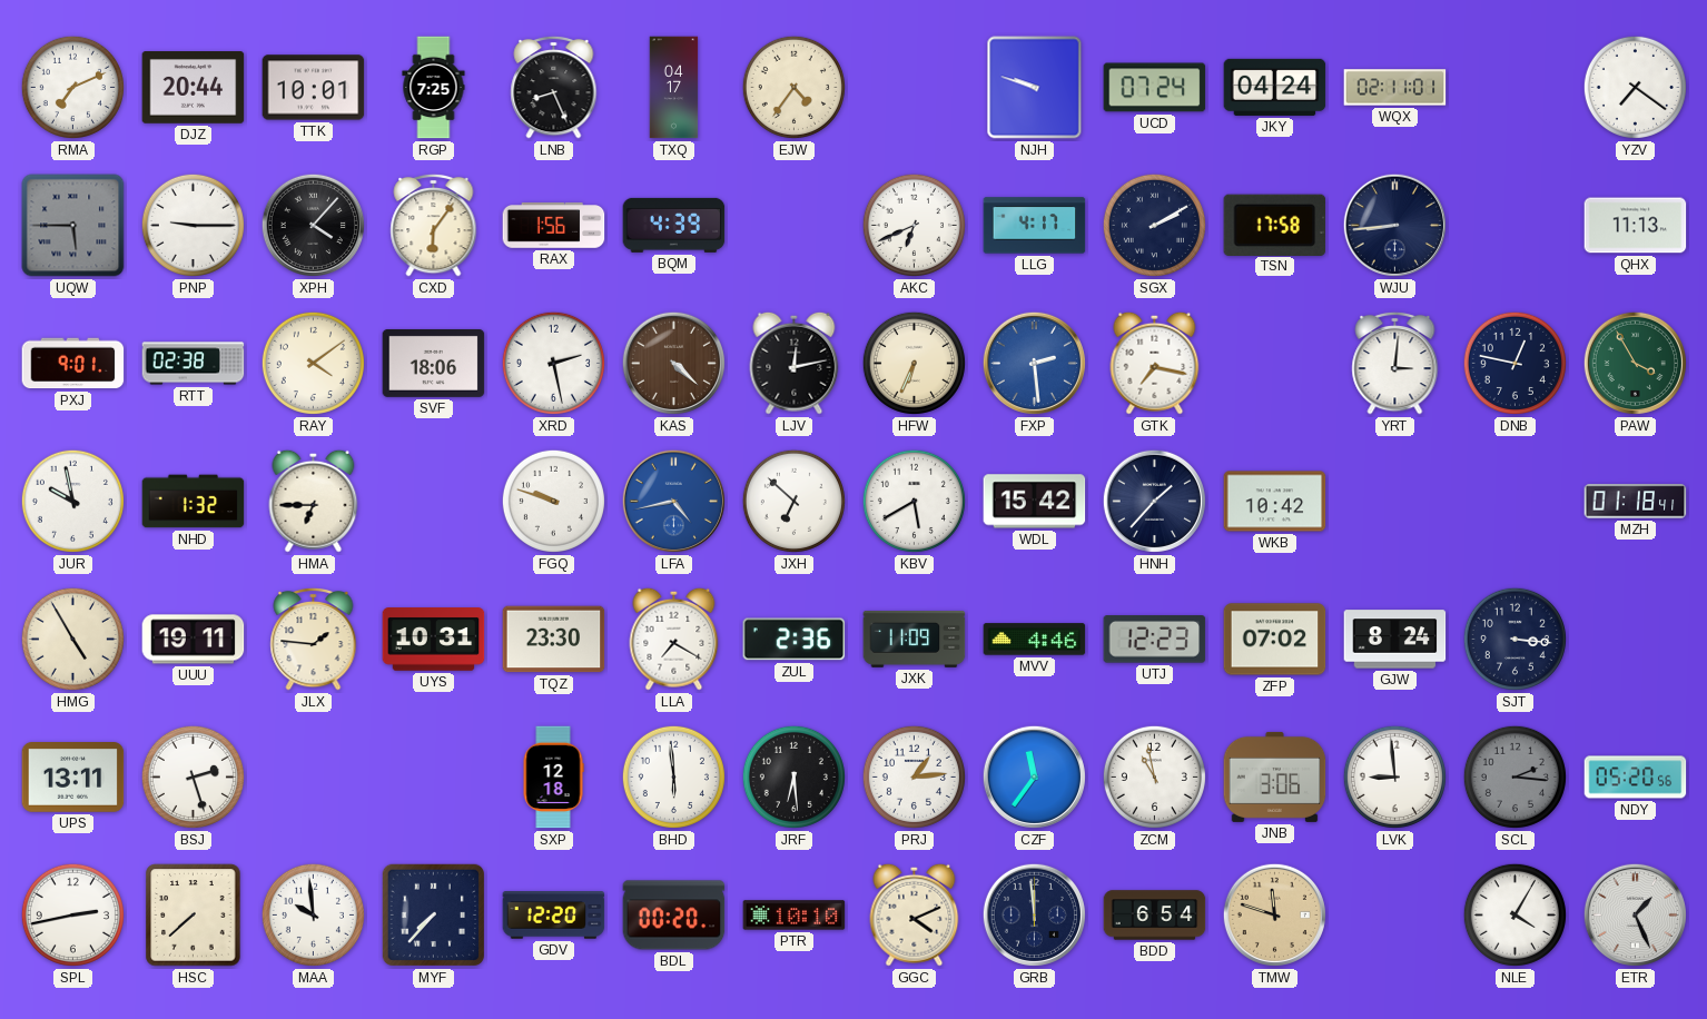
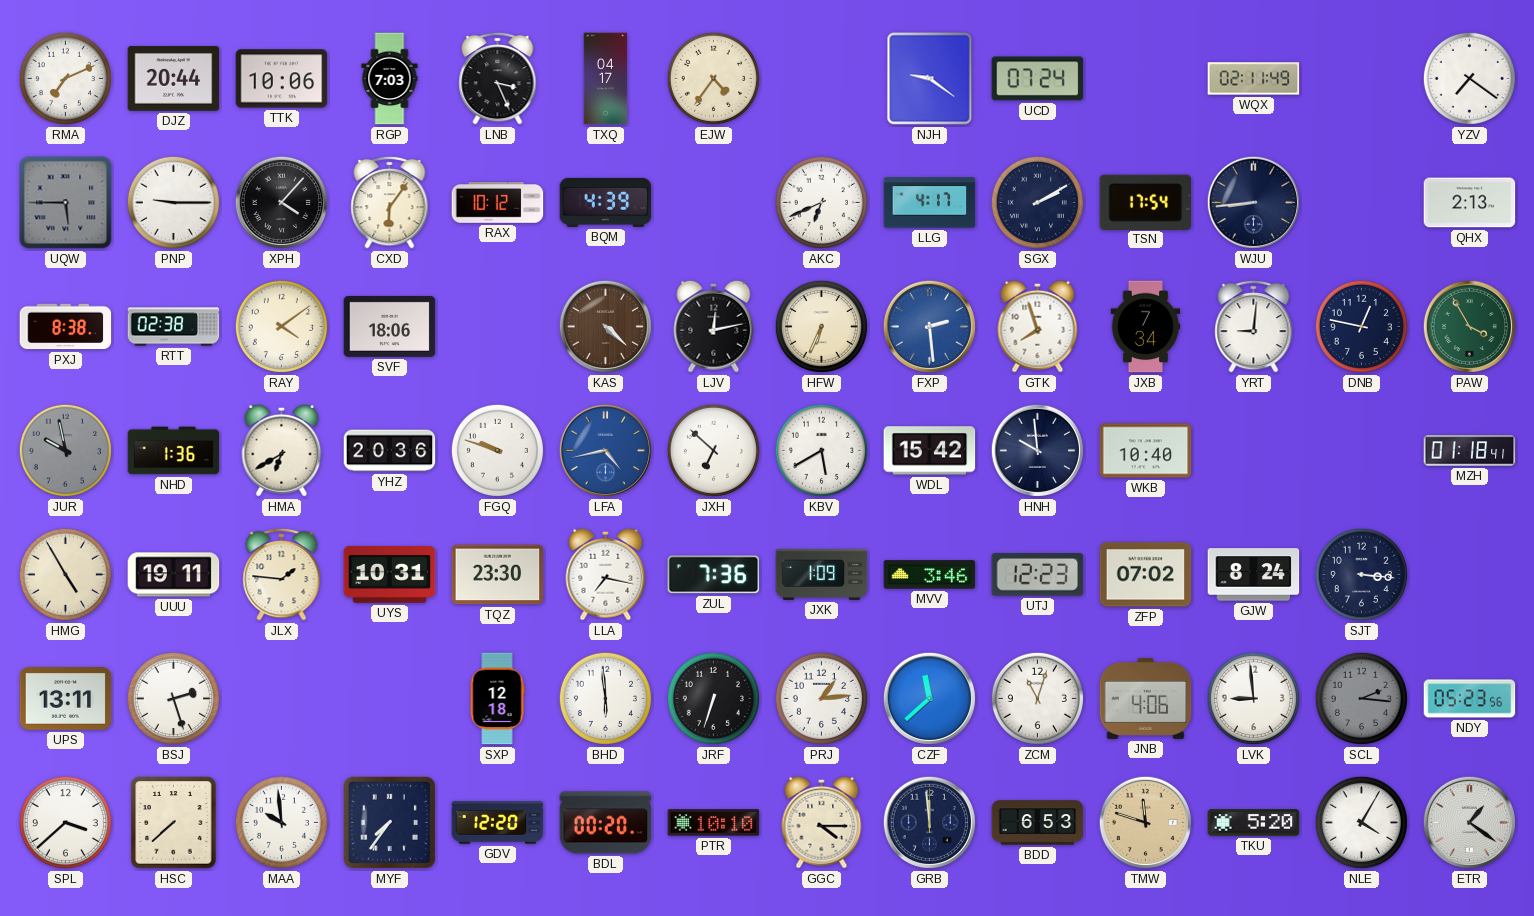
TTK: 10:01 -> 10:06 (282, 79)
RGP: 7:25 -> 7:03 (390, 79)
LNB: 8:26 -> 3:26 (498, 78)
NJH: 9:48 -> 9:21 (930, 79)
JKY: 04:24 -> none (1275, 87)
WQX: 02:11:01 -> 02:11:49 (1254, 79)
RAX: 1:56 -> 10:12 (498, 203)
TSN: 17:58 -> 17:54 (1146, 202)
QHX: 11:13 -> 2:13 (1470, 203)
PXJ: 9:01 -> 8:38 (66, 327)
XRD: 2:28 -> none (553, 363)
GTK: 7:17 -> 7:57 (1038, 326)
JXB: none -> 7:34 (1146, 327)
YRT: 3:01 -> 9:01 (1254, 326)
JUR dial: white -> grey (65, 450)
NHD: 1:32 -> 1:36 (174, 451)
HMA: 6:45 -> 6:40 (282, 450)
YHZ: none -> 20:36 (390, 451)
HNH: 1:37 -> 9:59 (1037, 450)
WKB: 10:42 -> 10:40 (1146, 451)
LLA: 7:20 -> 7:17 (606, 574)
ZUL: 2:36 -> 7:36 (714, 575)
JXK: 11:09 -> 1:09 (822, 574)
MVV: 4:46 -> 3:46 (930, 575)
JRF: 6:29 -> 6:33 (713, 698)
CZF: 11:36 -> 11:38 (929, 698)
ZCM: 10:58 -> 11:03 (1037, 698)
JNB: 3:06 -> 4:06 (1146, 698)
NDY: 05:20 -> 05:23 (1470, 699)
SPL: 2:43 -> 3:38 (65, 822)
MYF: 7:37 -> 7:36 (389, 822)
GGC: 4:11 -> 4:15 (822, 822)
BDD: 6:54 -> 6:53 (1038, 823)
TKU: none -> 5:20 (1254, 823)
ETR: 1:26 -> 1:21 (1469, 822)
